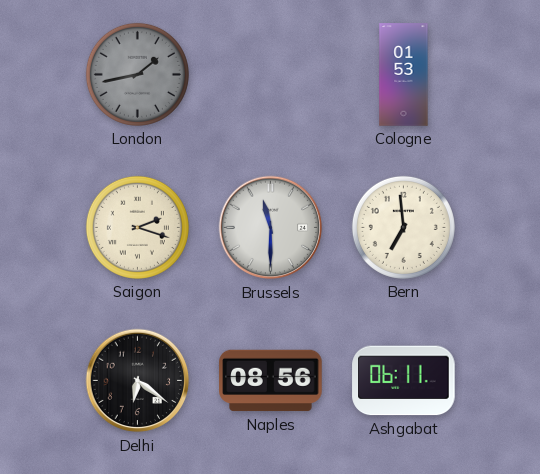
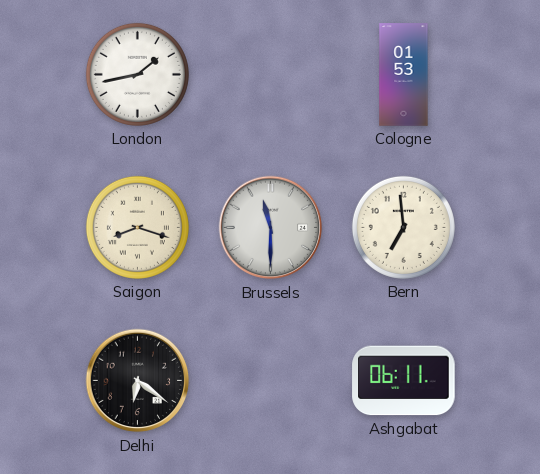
London dial: grey -> white (137, 74)
Saigon: 2:18 -> 8:18 (137, 227)
Naples: 08:56 -> none (271, 381)
